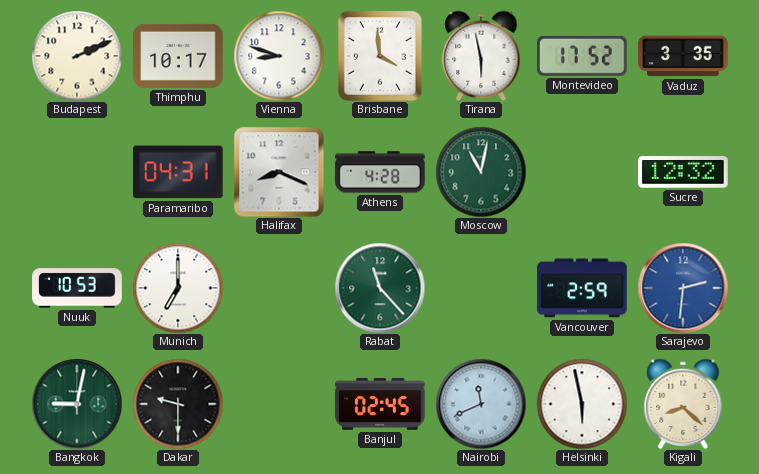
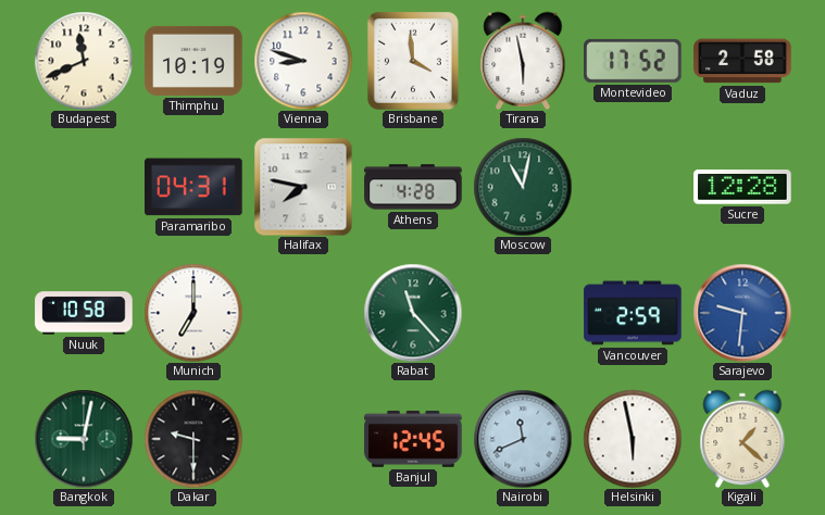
Budapest: 2:11 -> 11:41 (84, 61)
Thimphu: 10:17 -> 10:19 (193, 61)
Vaduz: 3:35 -> 2:58 (742, 61)
Halifax: 8:19 -> 7:47 (303, 187)
Sucre: 12:32 -> 12:28 (742, 187)
Nuuk: 10:53 -> 10:58 (84, 313)
Sarajevo: 2:31 -> 9:31 (742, 313)
Banjul: 02:45 -> 12:45 (413, 439)
Kigali: 8:22 -> 1:22 (742, 438)
